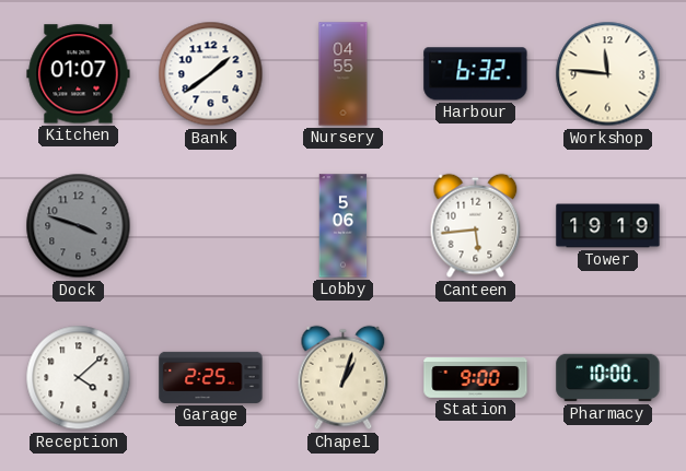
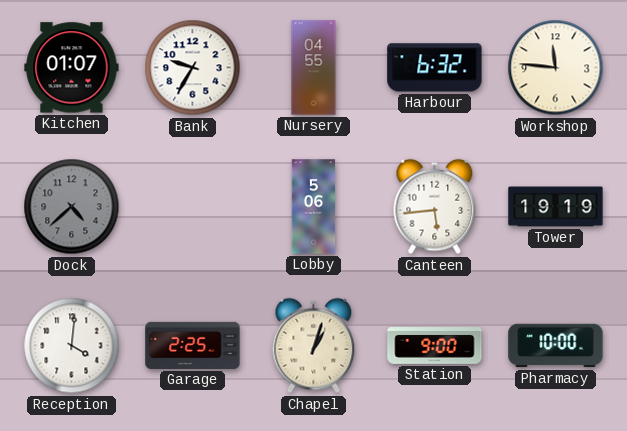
Bank: 1:39 -> 9:35 (193, 68)
Dock: 3:48 -> 4:38 (72, 207)
Reception: 4:08 -> 4:01 (72, 346)
